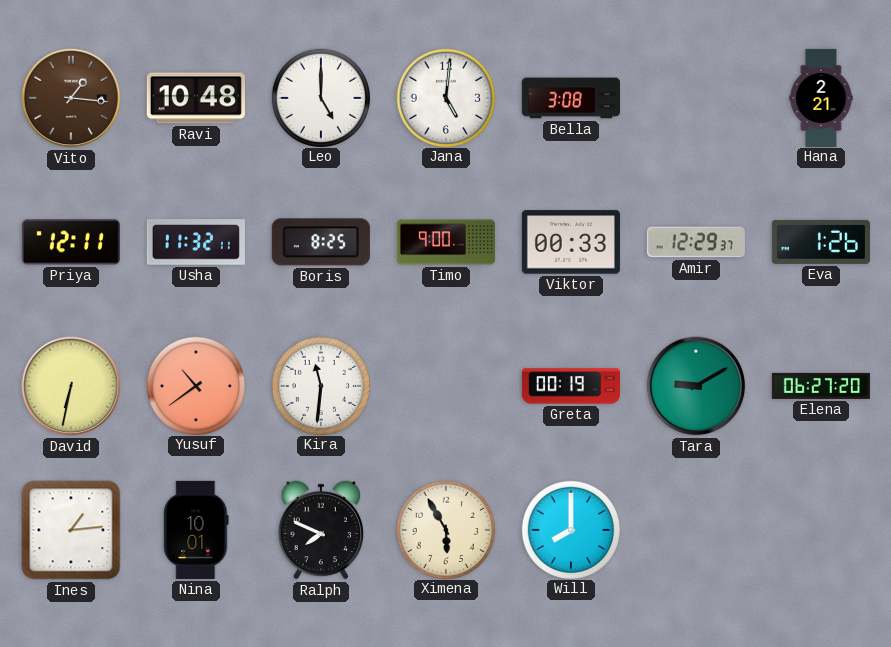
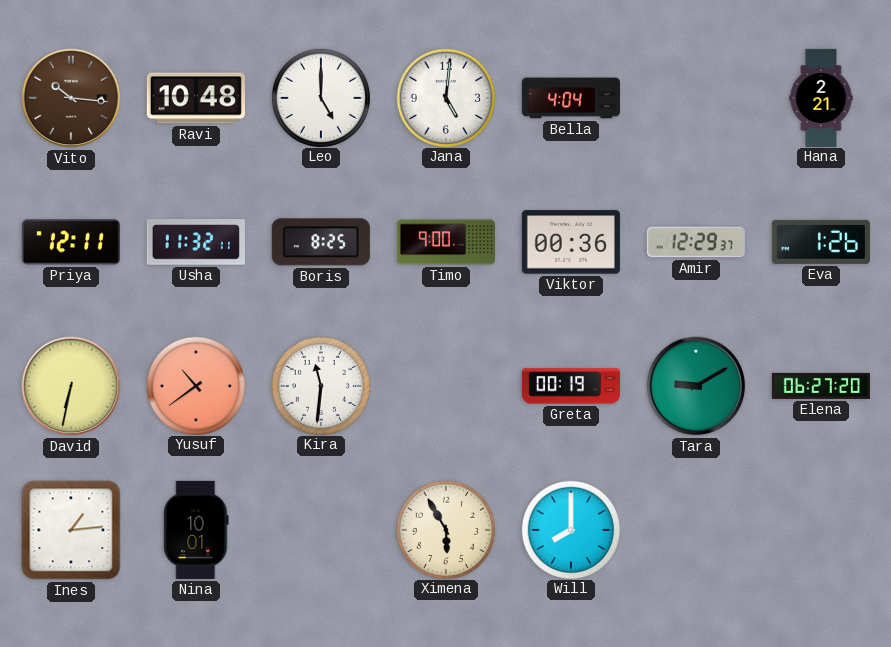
Vito: 1:16 -> 10:16 (71, 98)
Bella: 3:08 -> 4:04 (571, 98)
Viktor: 00:33 -> 00:36 (571, 242)
Ralph: 7:49 -> none (321, 530)
